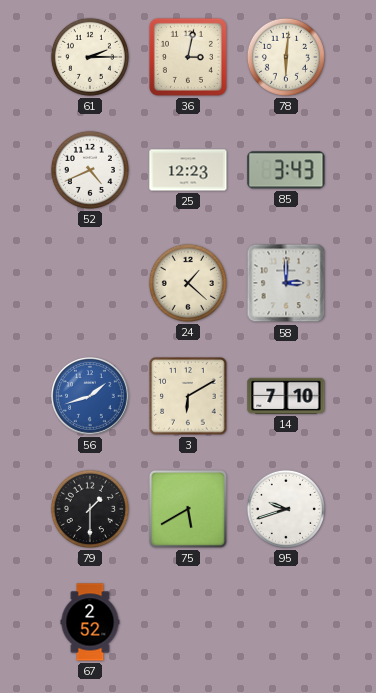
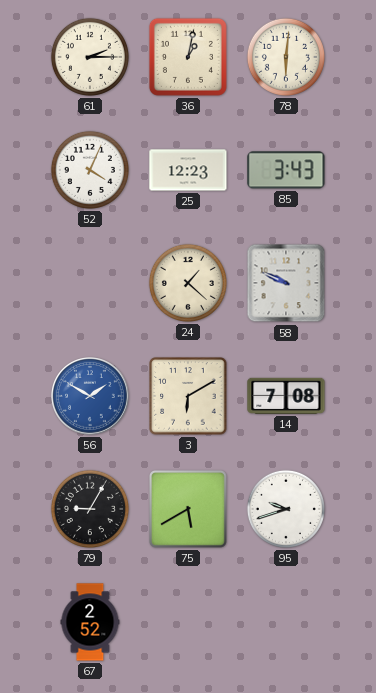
36: 3:02 -> 1:02 (188, 57)
52: 4:41 -> 4:04 (90, 170)
58: 3:00 -> 9:49 (286, 283)
56: 1:42 -> 1:50 (91, 397)
14: 7:10 -> 7:08 (286, 396)
79: 1:30 -> 9:05 (90, 509)
